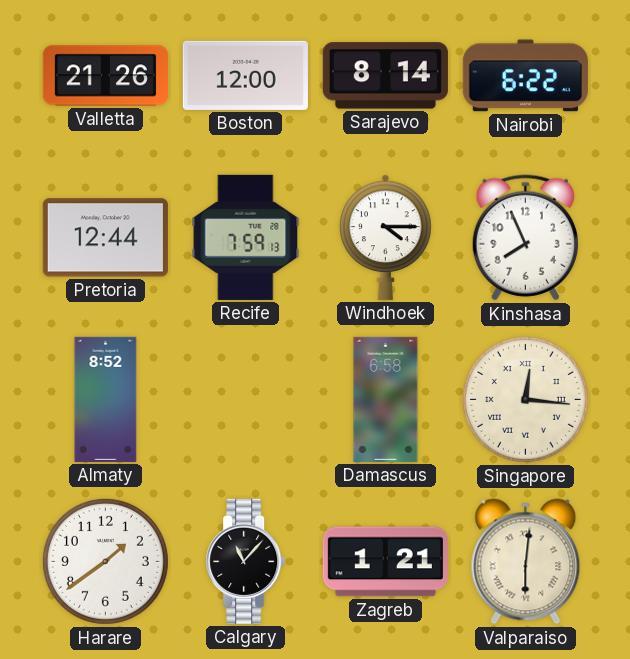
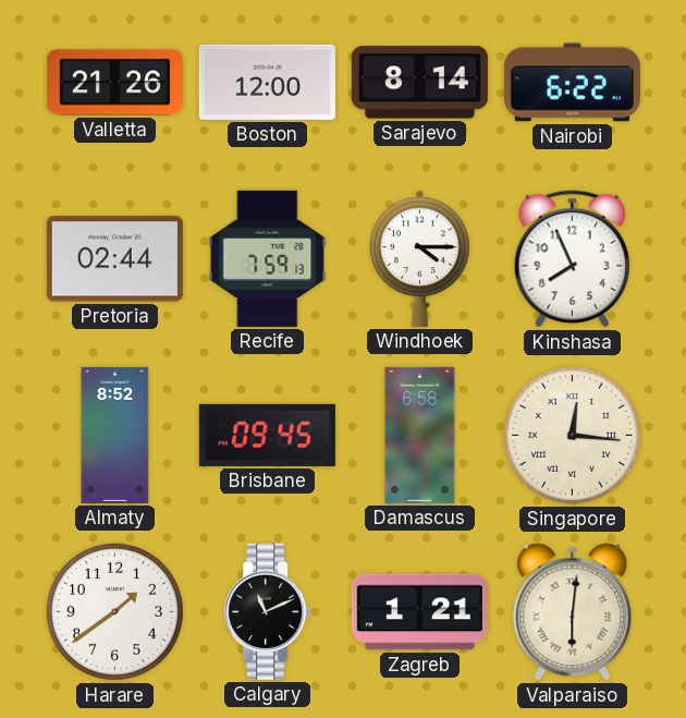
Pretoria: 12:44 -> 02:44 (114, 259)
Brisbane: none -> 09:45 (267, 435)
Calgary: 11:07 -> 11:11 (268, 611)
